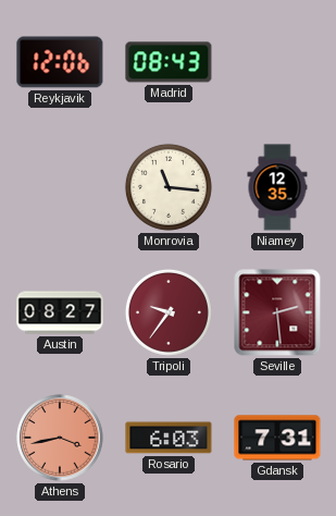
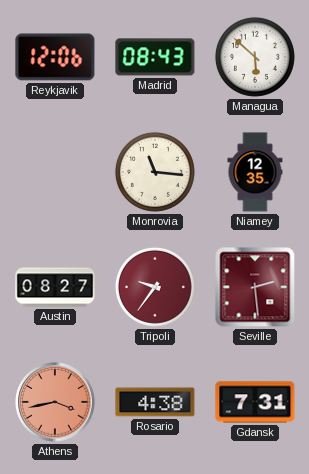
Managua: none -> 5:52 (255, 57)
Rosario: 6:03 -> 4:38 (155, 402)
